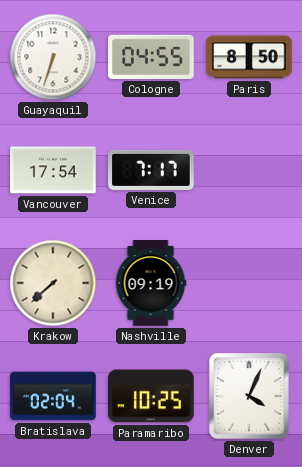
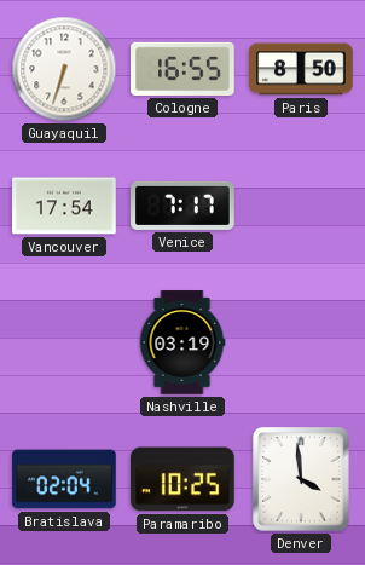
Cologne: 04:55 -> 16:55 (182, 69)
Krakow: 7:38 -> none (53, 283)
Nashville: 09:19 -> 03:19 (182, 342)
Denver: 4:04 -> 3:59 (301, 479)
